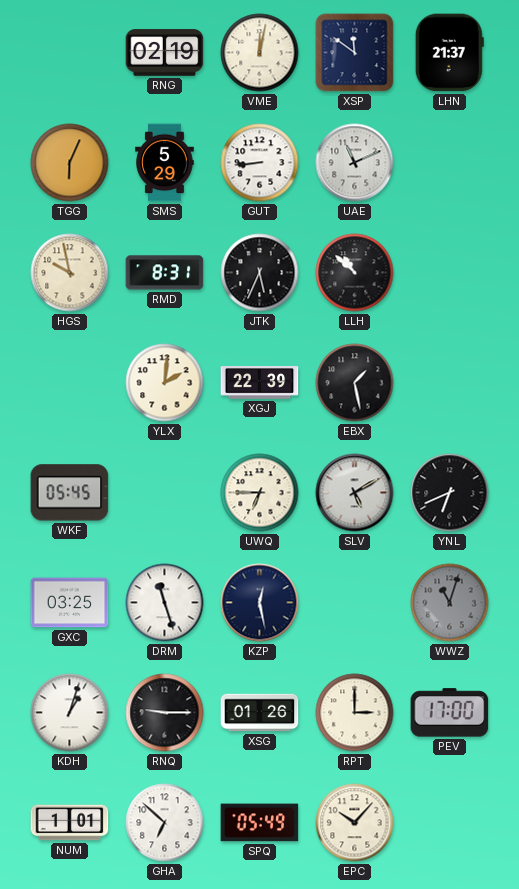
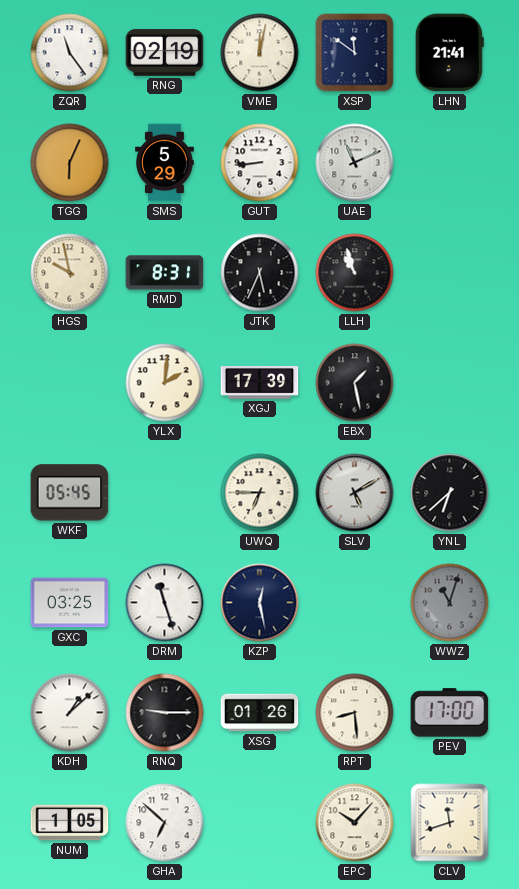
ZQR: none -> 11:24 (70, 53)
LHN: 21:37 -> 21:41 (449, 53)
LLH: 10:52 -> 10:57 (355, 273)
XGJ: 22:39 -> 17:39 (260, 383)
YNL: 6:41 -> 6:38 (450, 493)
KDH: 1:03 -> 1:08 (70, 713)
RPT: 3:00 -> 8:29 (355, 713)
NUM: 1:01 -> 1:05 (70, 823)
SPQ: 05:49 -> none (260, 823)
CLV: none -> 11:42 (450, 823)
